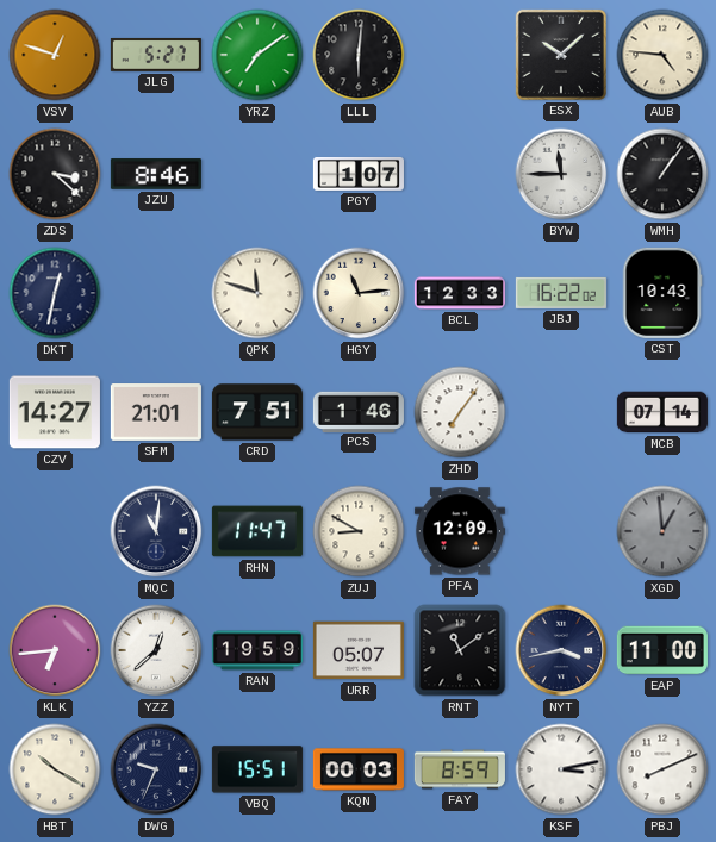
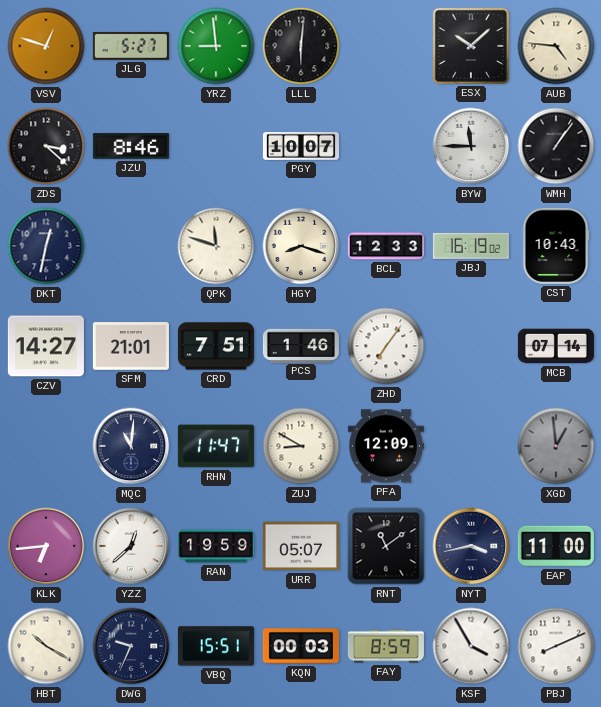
YRZ: 7:09 -> 8:59 (216, 46)
PGY: 1:07 -> 10:07 (301, 146)
HGY: 11:14 -> 8:18 (301, 246)
JBJ: 16:22 -> 16:19 (471, 246)
KSF: 3:13 -> 3:55 (471, 646)
